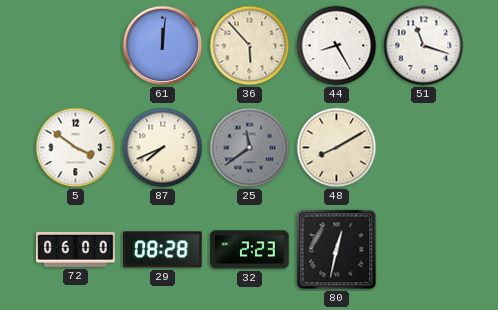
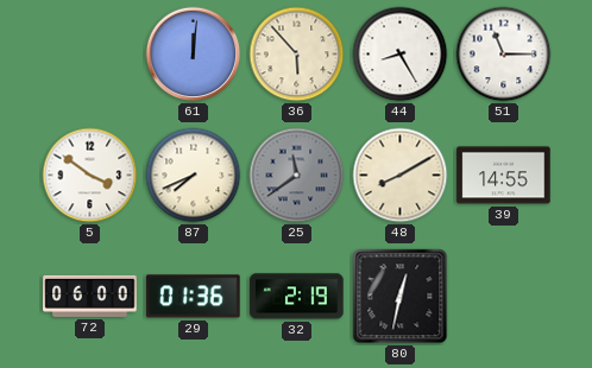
51: 11:18 -> 11:15 (504, 55)
39: none -> 14:55 (504, 176)
29: 08:28 -> 01:36 (194, 297)
32: 2:23 -> 2:19 (297, 297)
